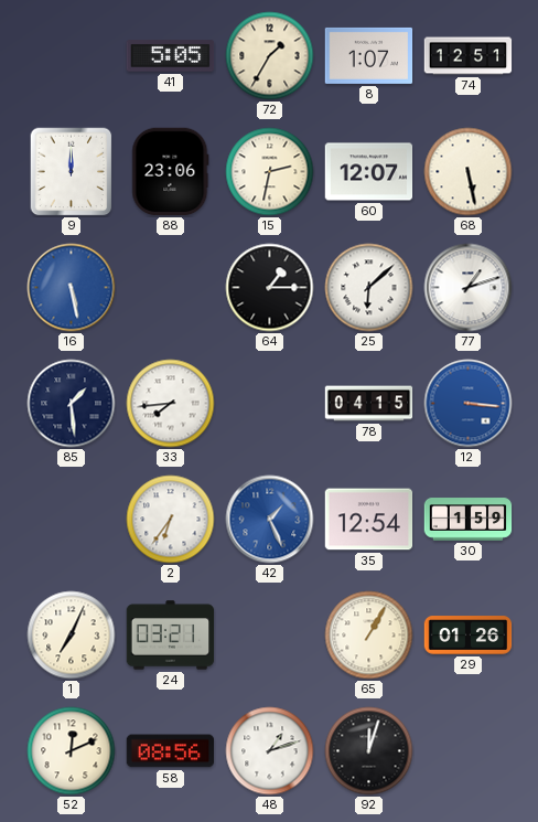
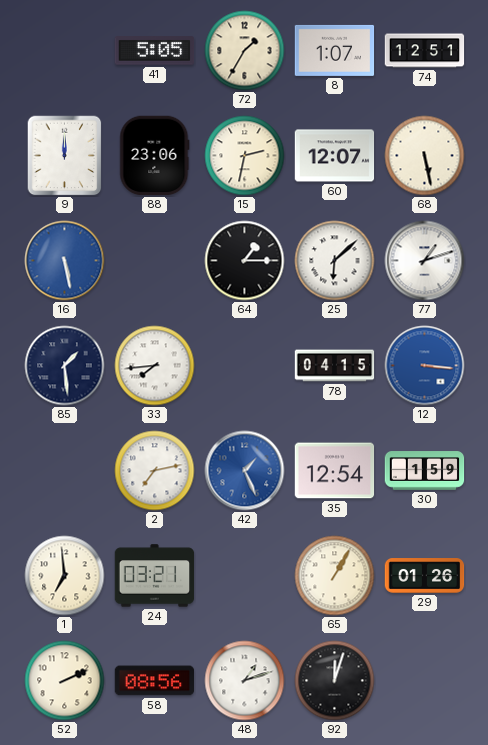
2: 6:36 -> 7:13 (155, 471)
1: 7:04 -> 6:59 (65, 576)
52: 12:11 -> 2:11 (65, 681)
